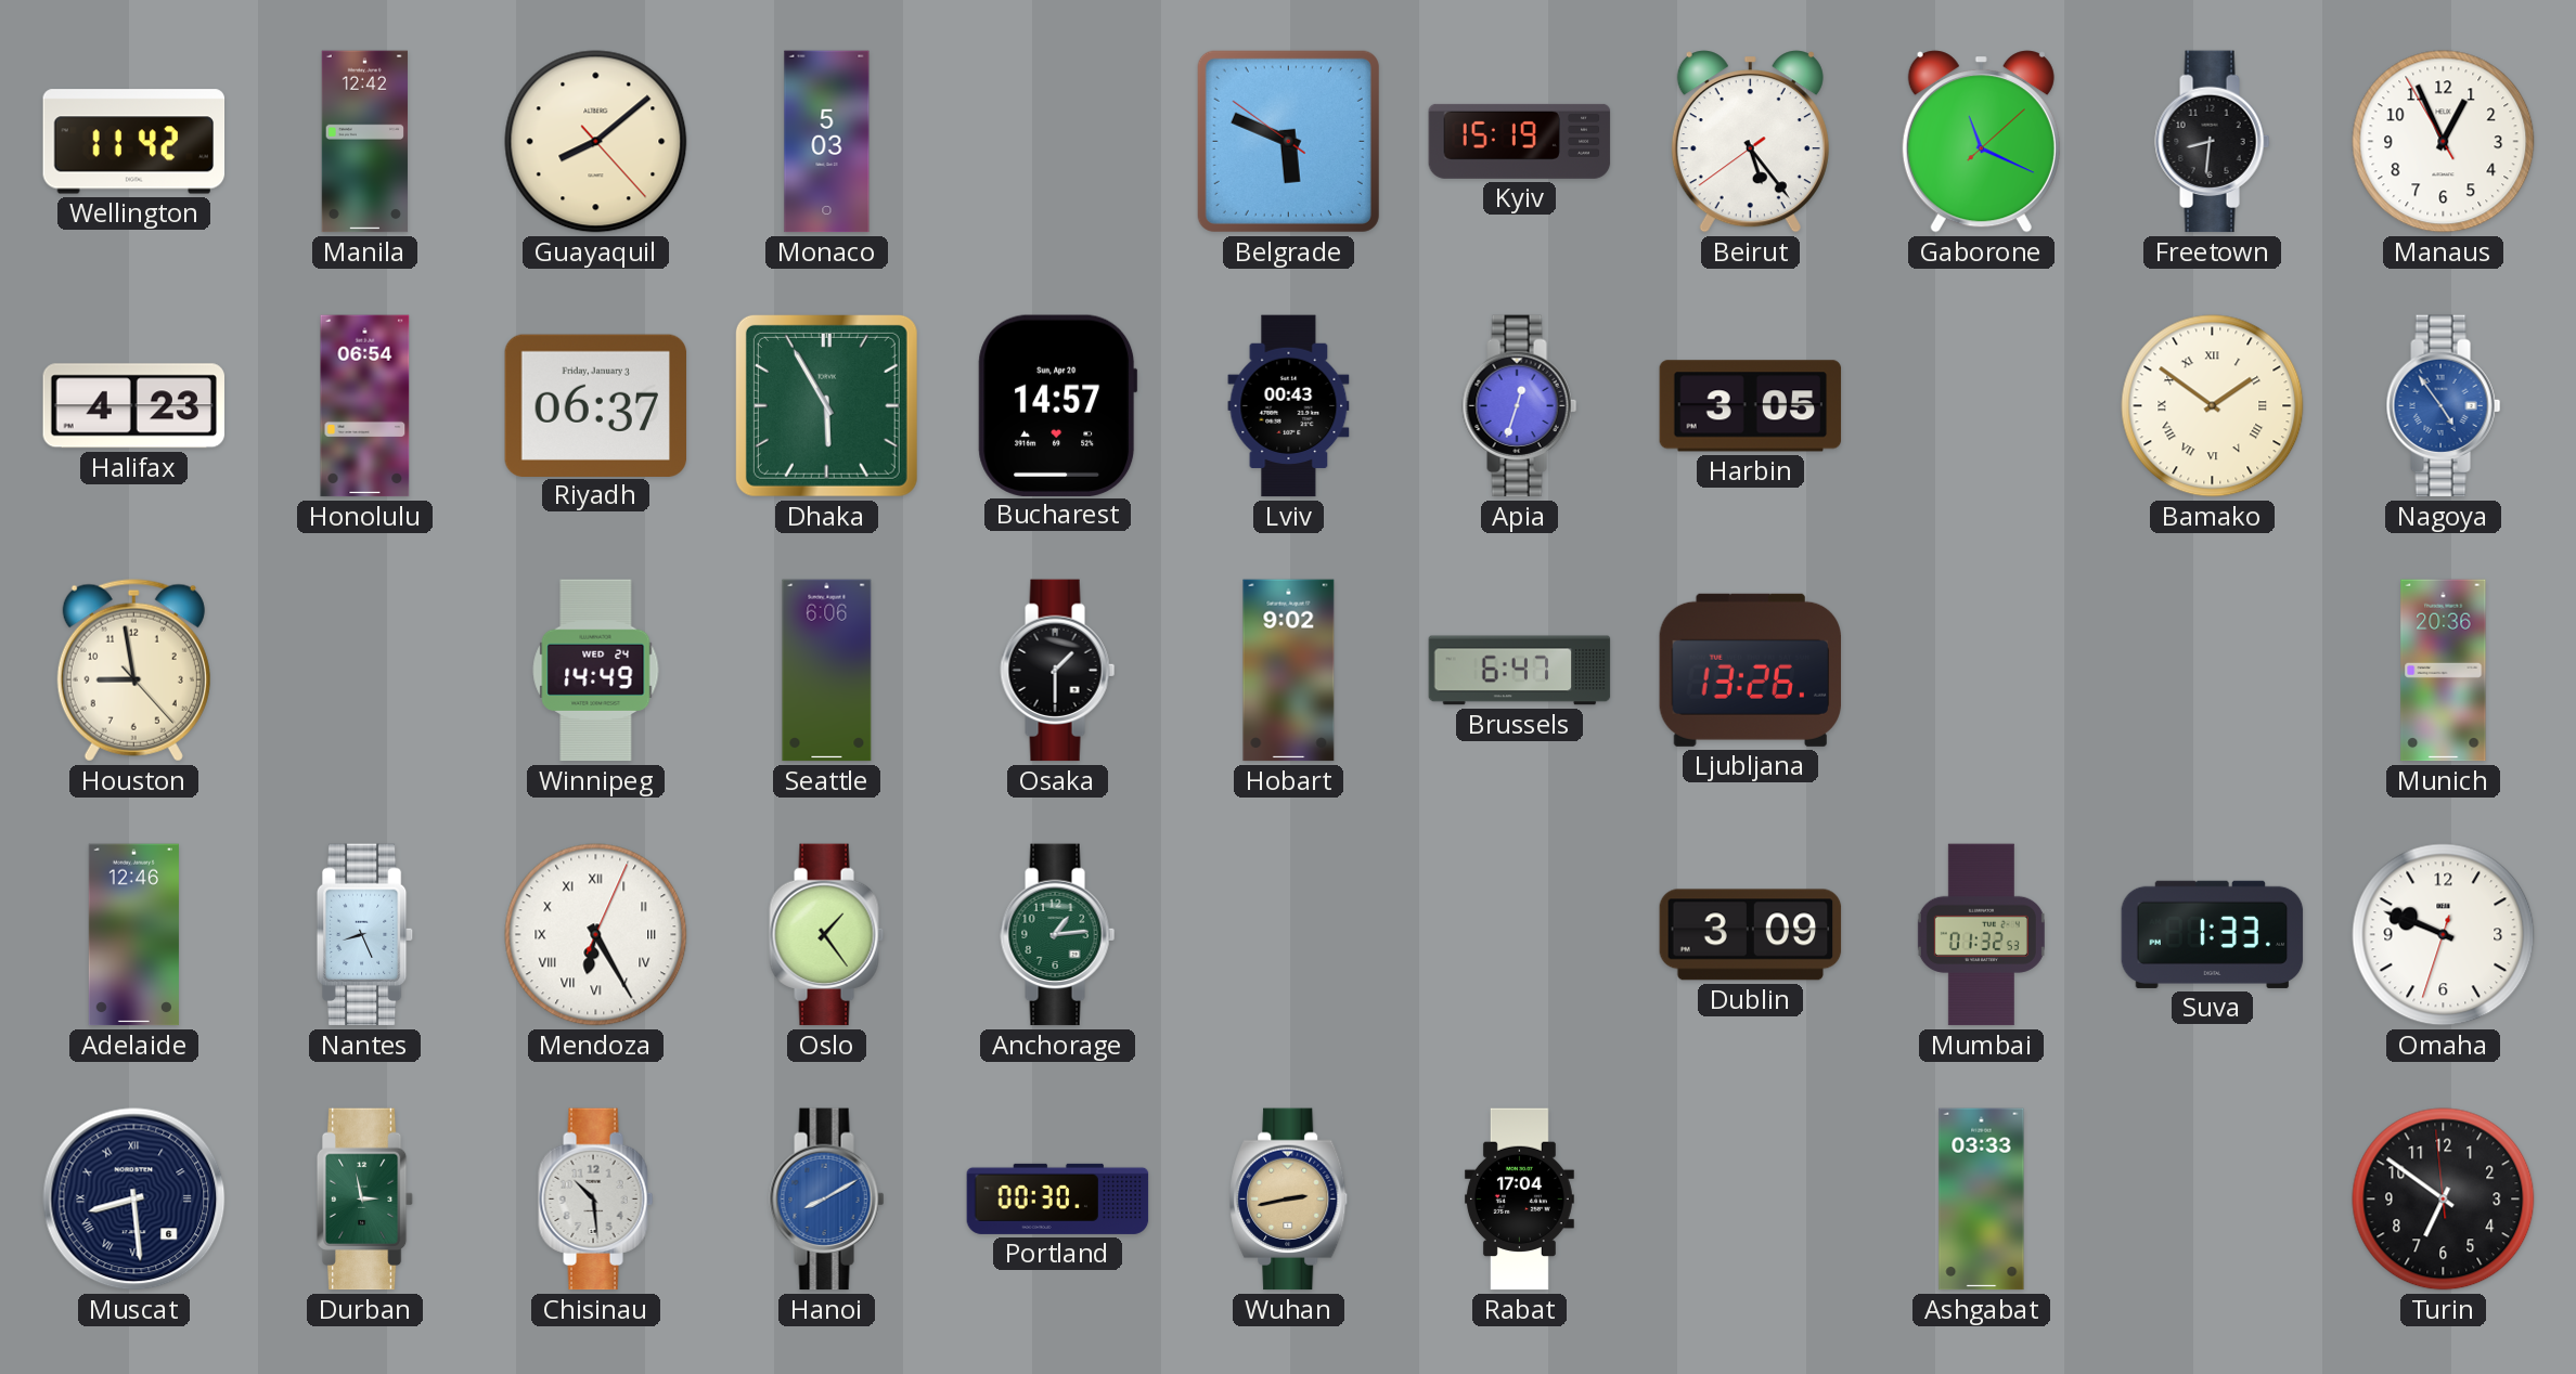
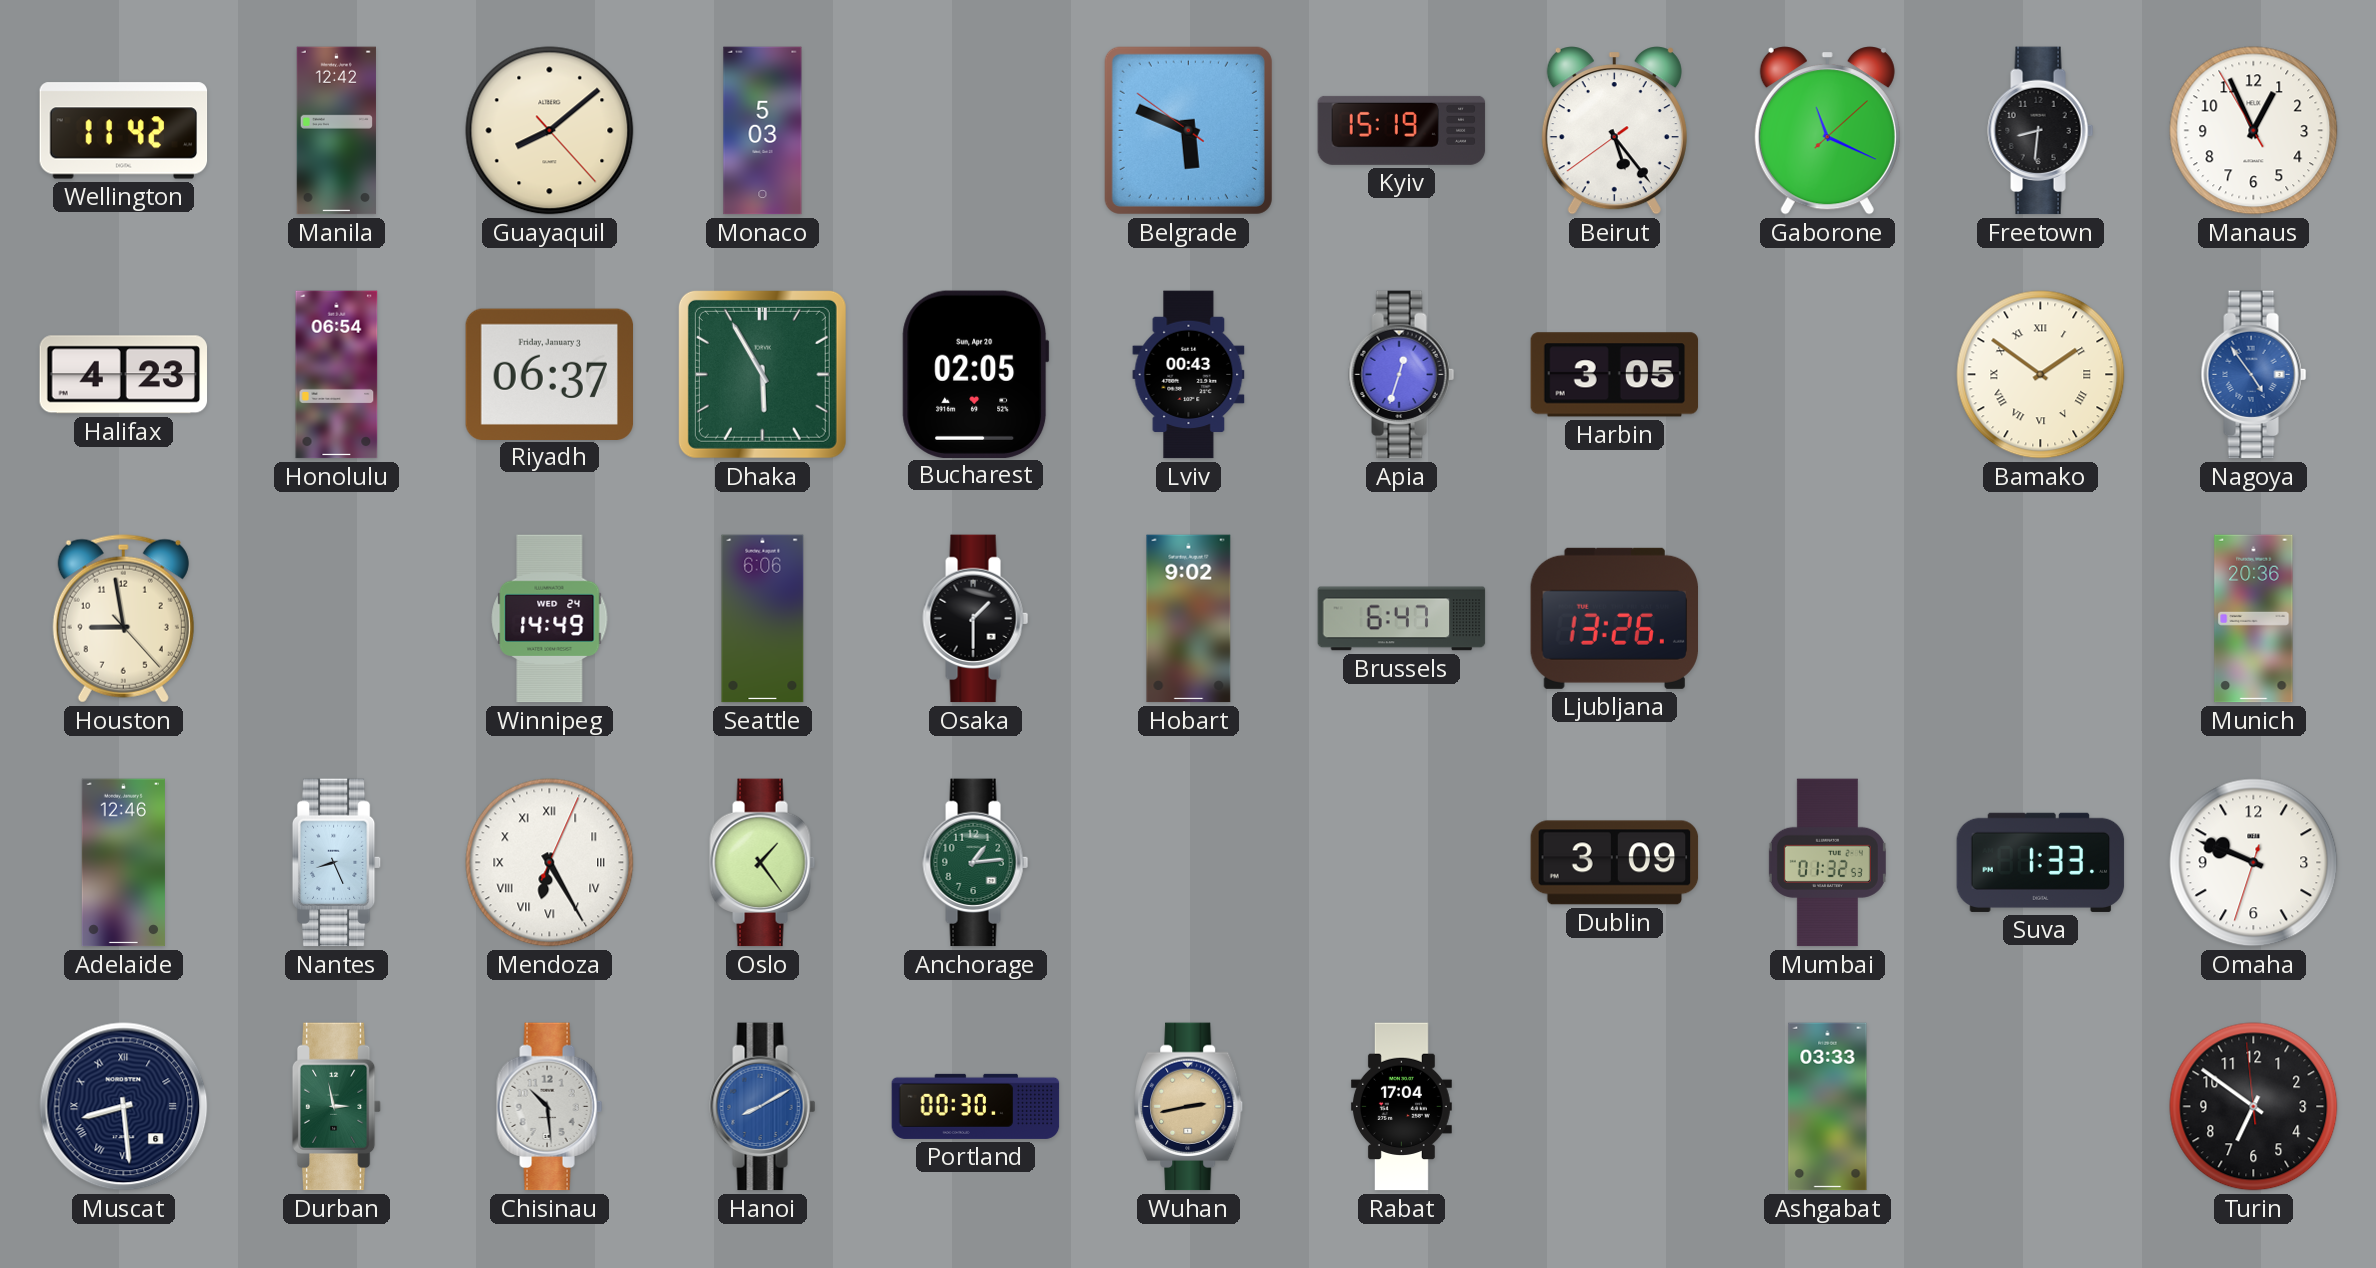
Bucharest: 14:57 -> 02:05 (976, 374)
